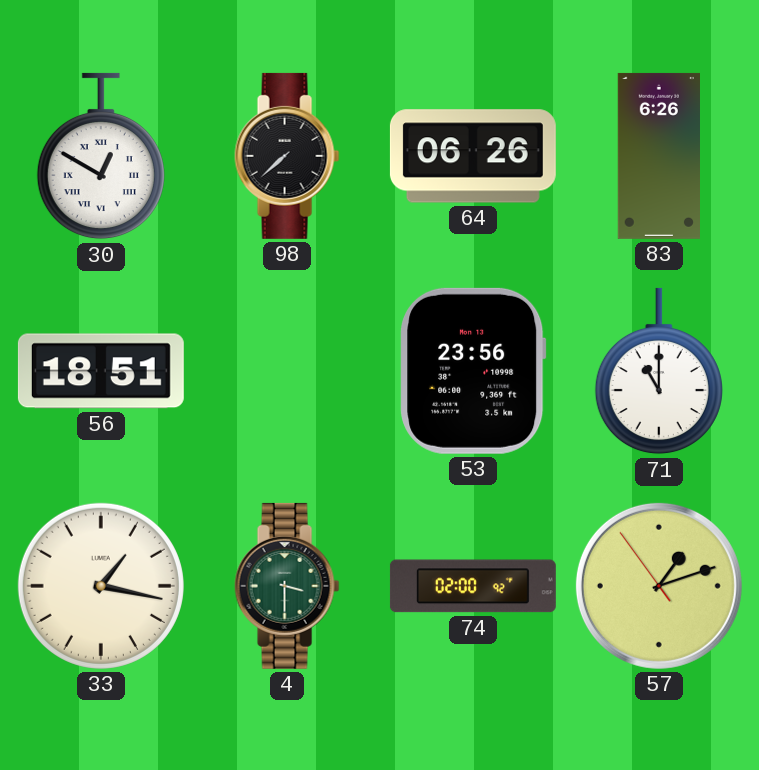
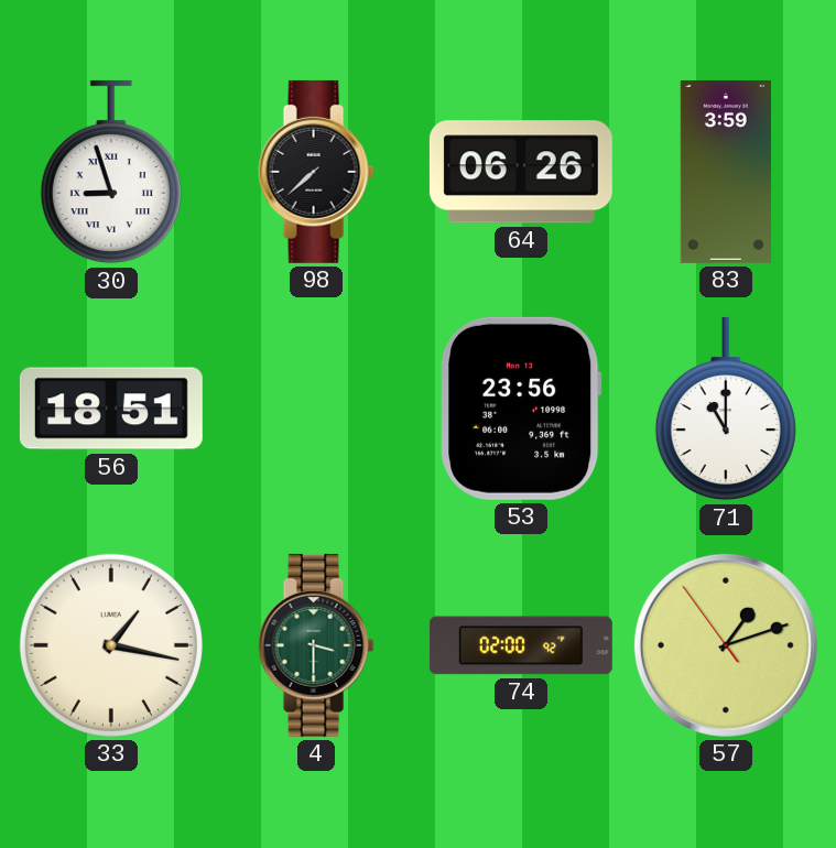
30: 12:50 -> 8:57 (111, 172)
83: 6:26 -> 3:59 (725, 172)
